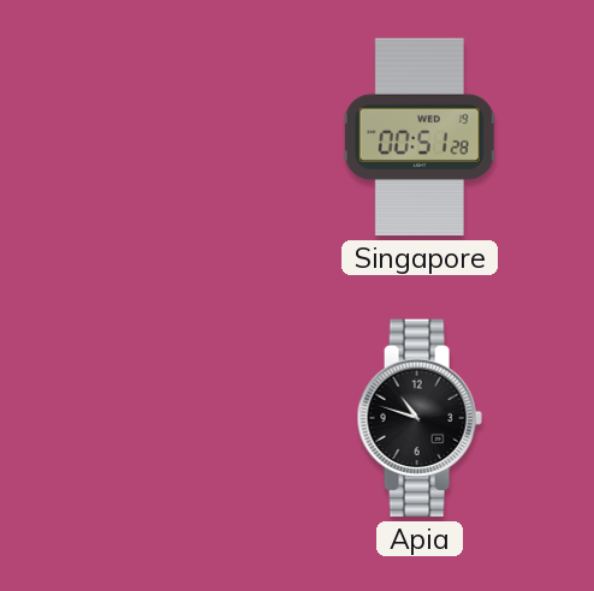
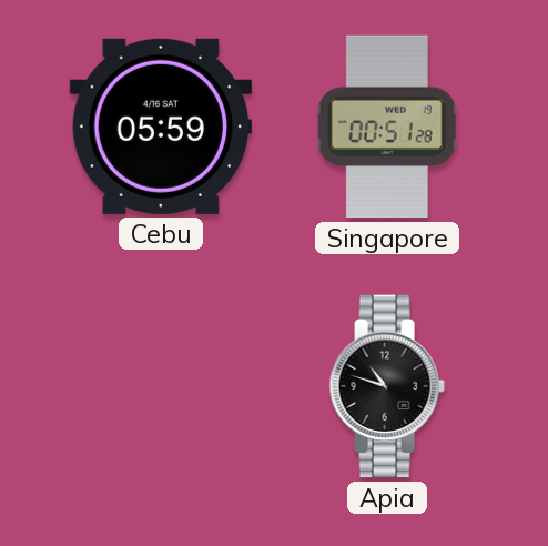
Cebu: none -> 05:59 (160, 127)
